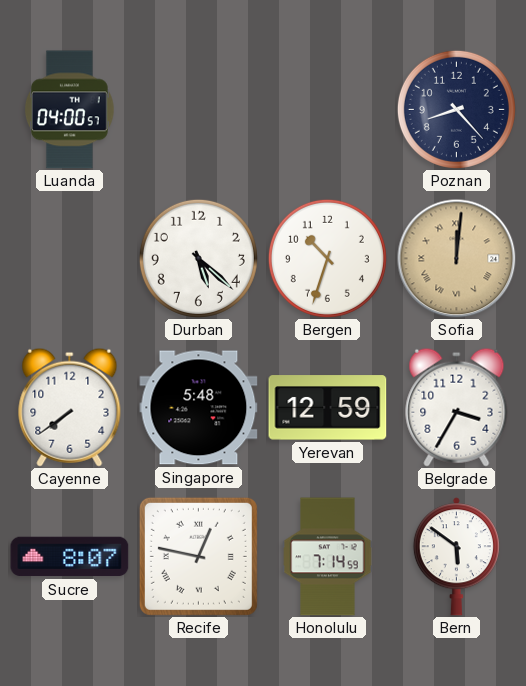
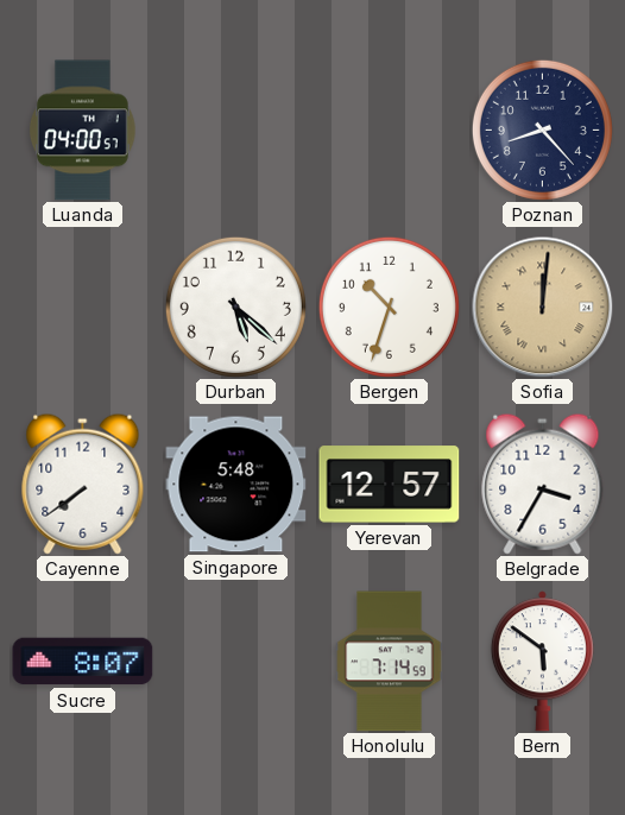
Yerevan: 12:59 -> 12:57 (390, 485)
Recife: 12:47 -> none (198, 556)
